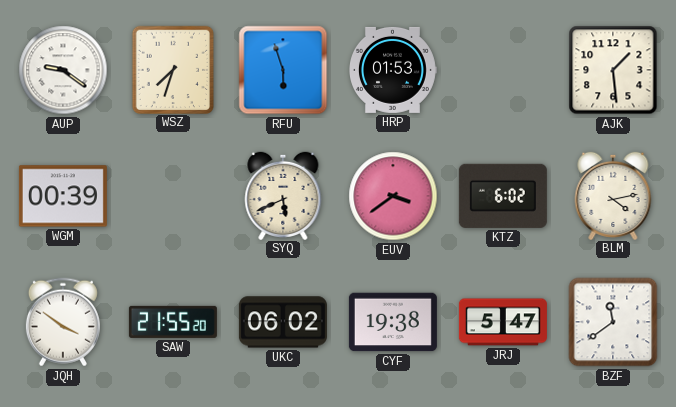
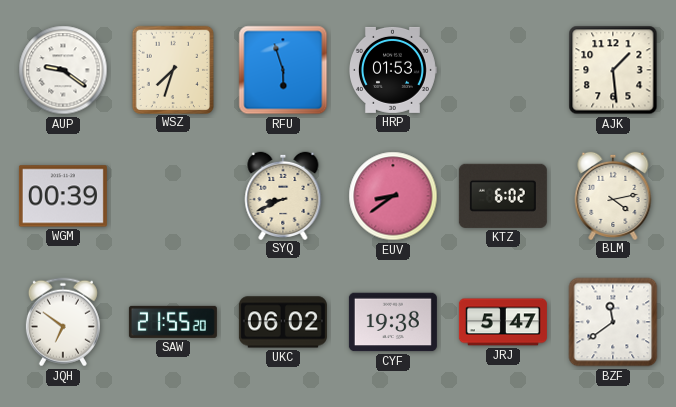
SYQ: 5:41 -> 8:41 (283, 195)
EUV: 3:39 -> 8:39 (393, 196)
JQH: 3:51 -> 6:51 (63, 322)
